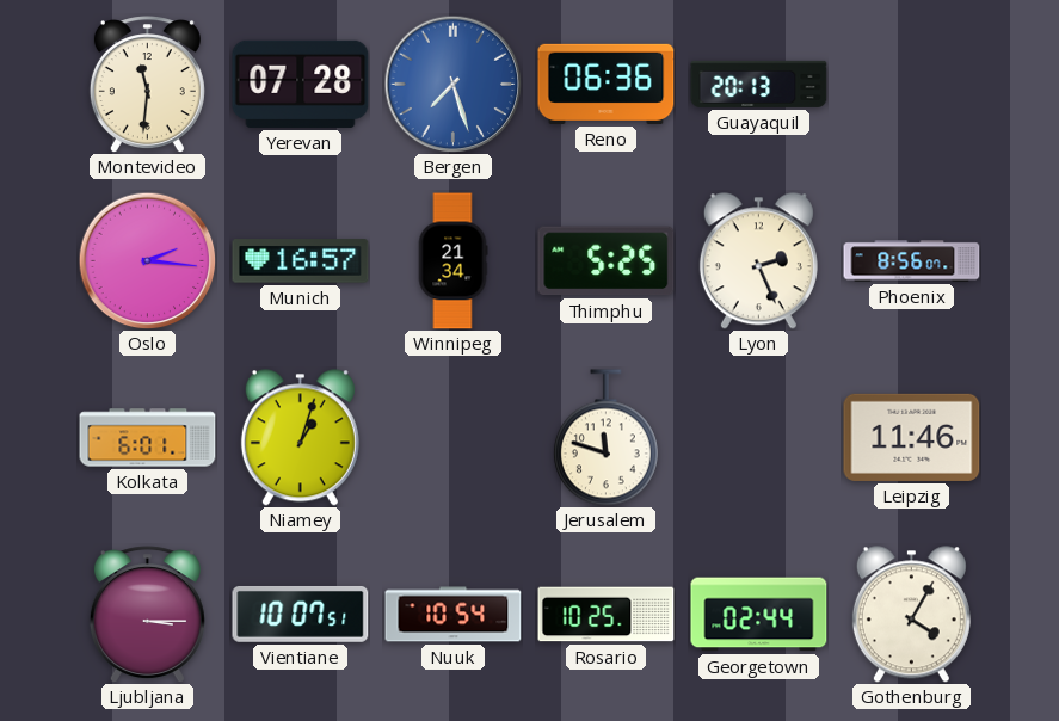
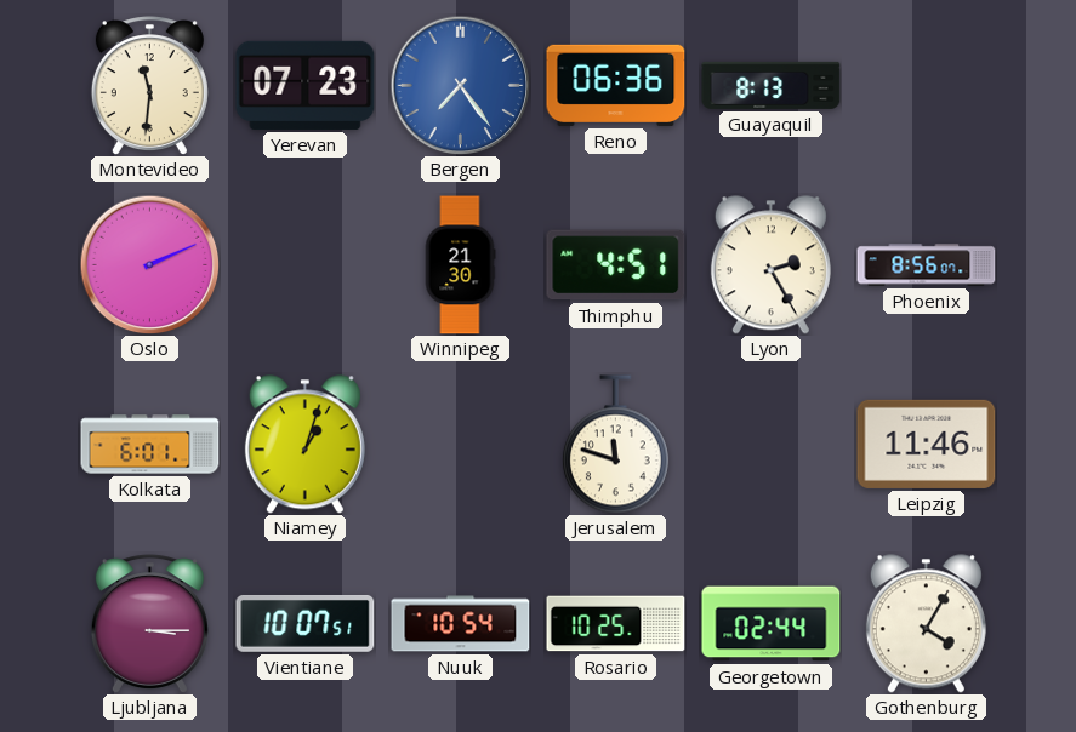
Yerevan: 07:28 -> 07:23 (306, 85)
Bergen: 7:27 -> 7:24 (460, 85)
Guayaquil: 20:13 -> 8:13 (772, 85)
Oslo: 2:16 -> 2:11 (149, 264)
Munich: 16:57 -> none (301, 261)
Winnipeg: 21:34 -> 21:30 (460, 265)
Thimphu: 5:25 -> 4:51 (616, 265)
Lyon: 2:26 -> 2:25 (770, 265)
